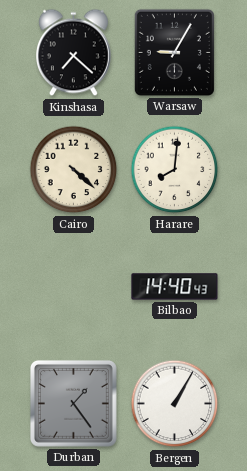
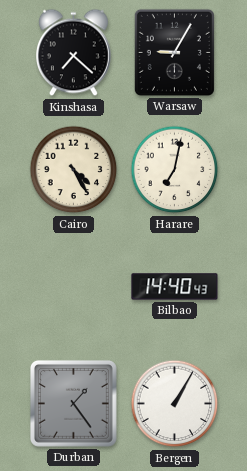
Cairo: 4:22 -> 4:25 (74, 170)
Harare: 8:01 -> 7:02 (175, 170)
